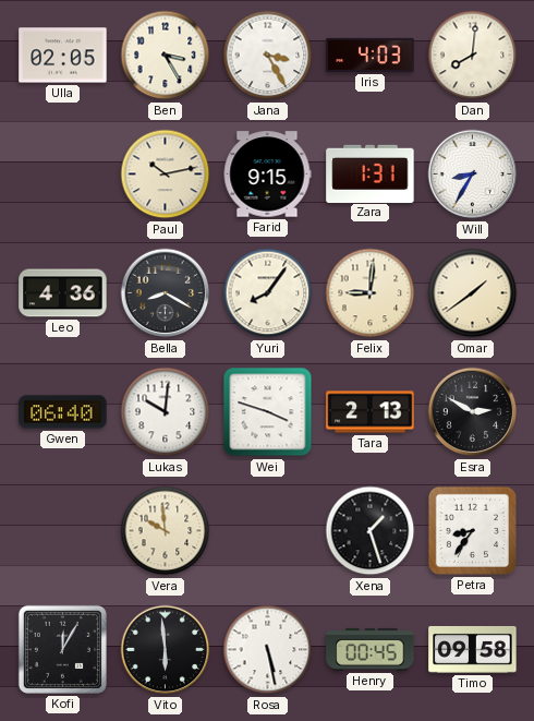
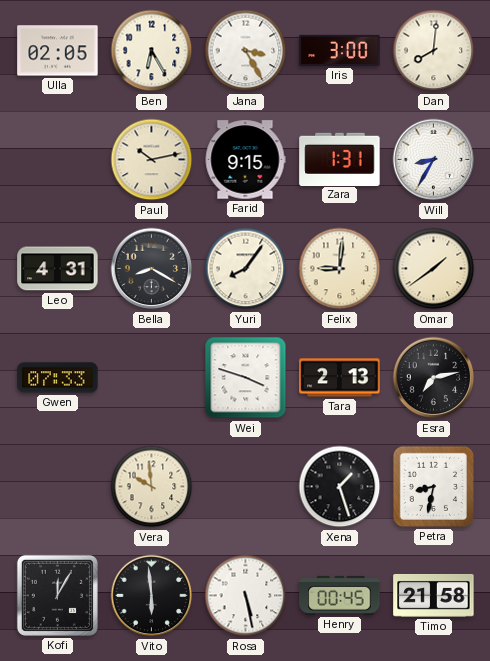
Ben: 3:25 -> 6:25 (152, 51)
Iris: 4:03 -> 3:00 (340, 50)
Leo: 4:36 -> 4:31 (58, 269)
Gwen: 06:40 -> 07:33 (58, 378)
Lukas: 10:01 -> none (166, 412)
Esra: 2:50 -> 7:13 (434, 378)
Petra: 8:36 -> 8:32 (433, 486)
Timo: 09:58 -> 21:58 (434, 595)
